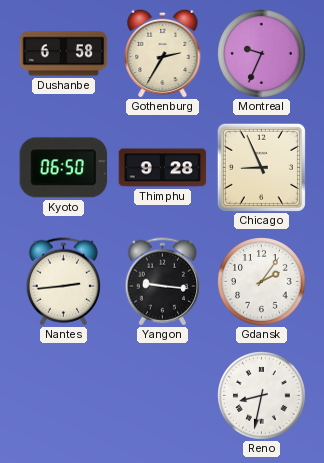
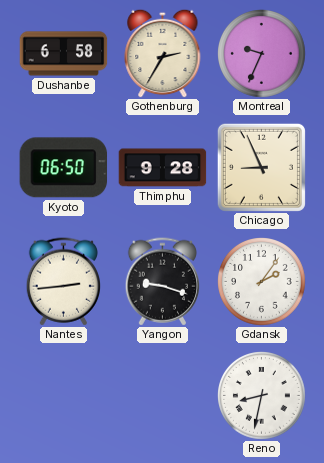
Yangon: 9:16 -> 9:18 (162, 282)
